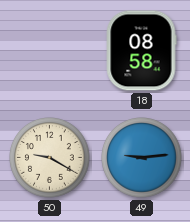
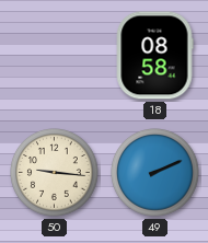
50: 9:20 -> 9:16 (55, 173)
49: 9:14 -> 2:11 (155, 173)
